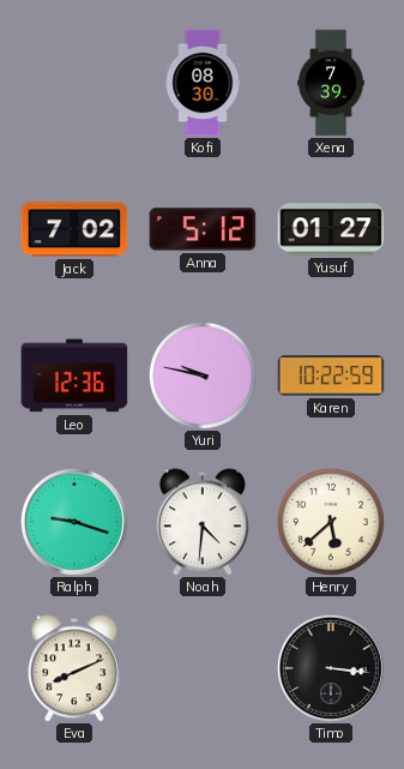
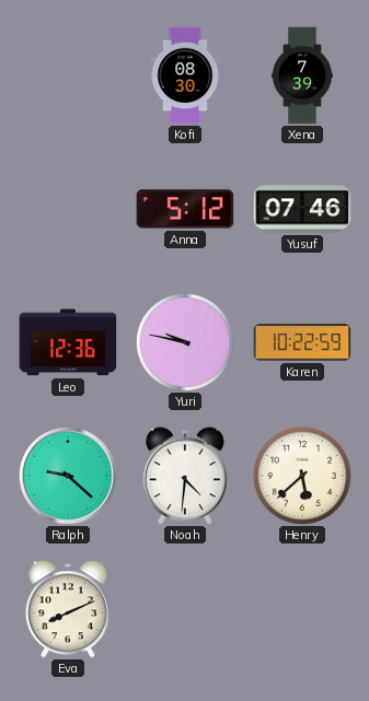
Jack: 7:02 -> none (74, 229)
Yusuf: 01:27 -> 07:46 (302, 209)
Ralph: 9:18 -> 9:22 (68, 476)
Timo: 3:16 -> none (331, 668)
